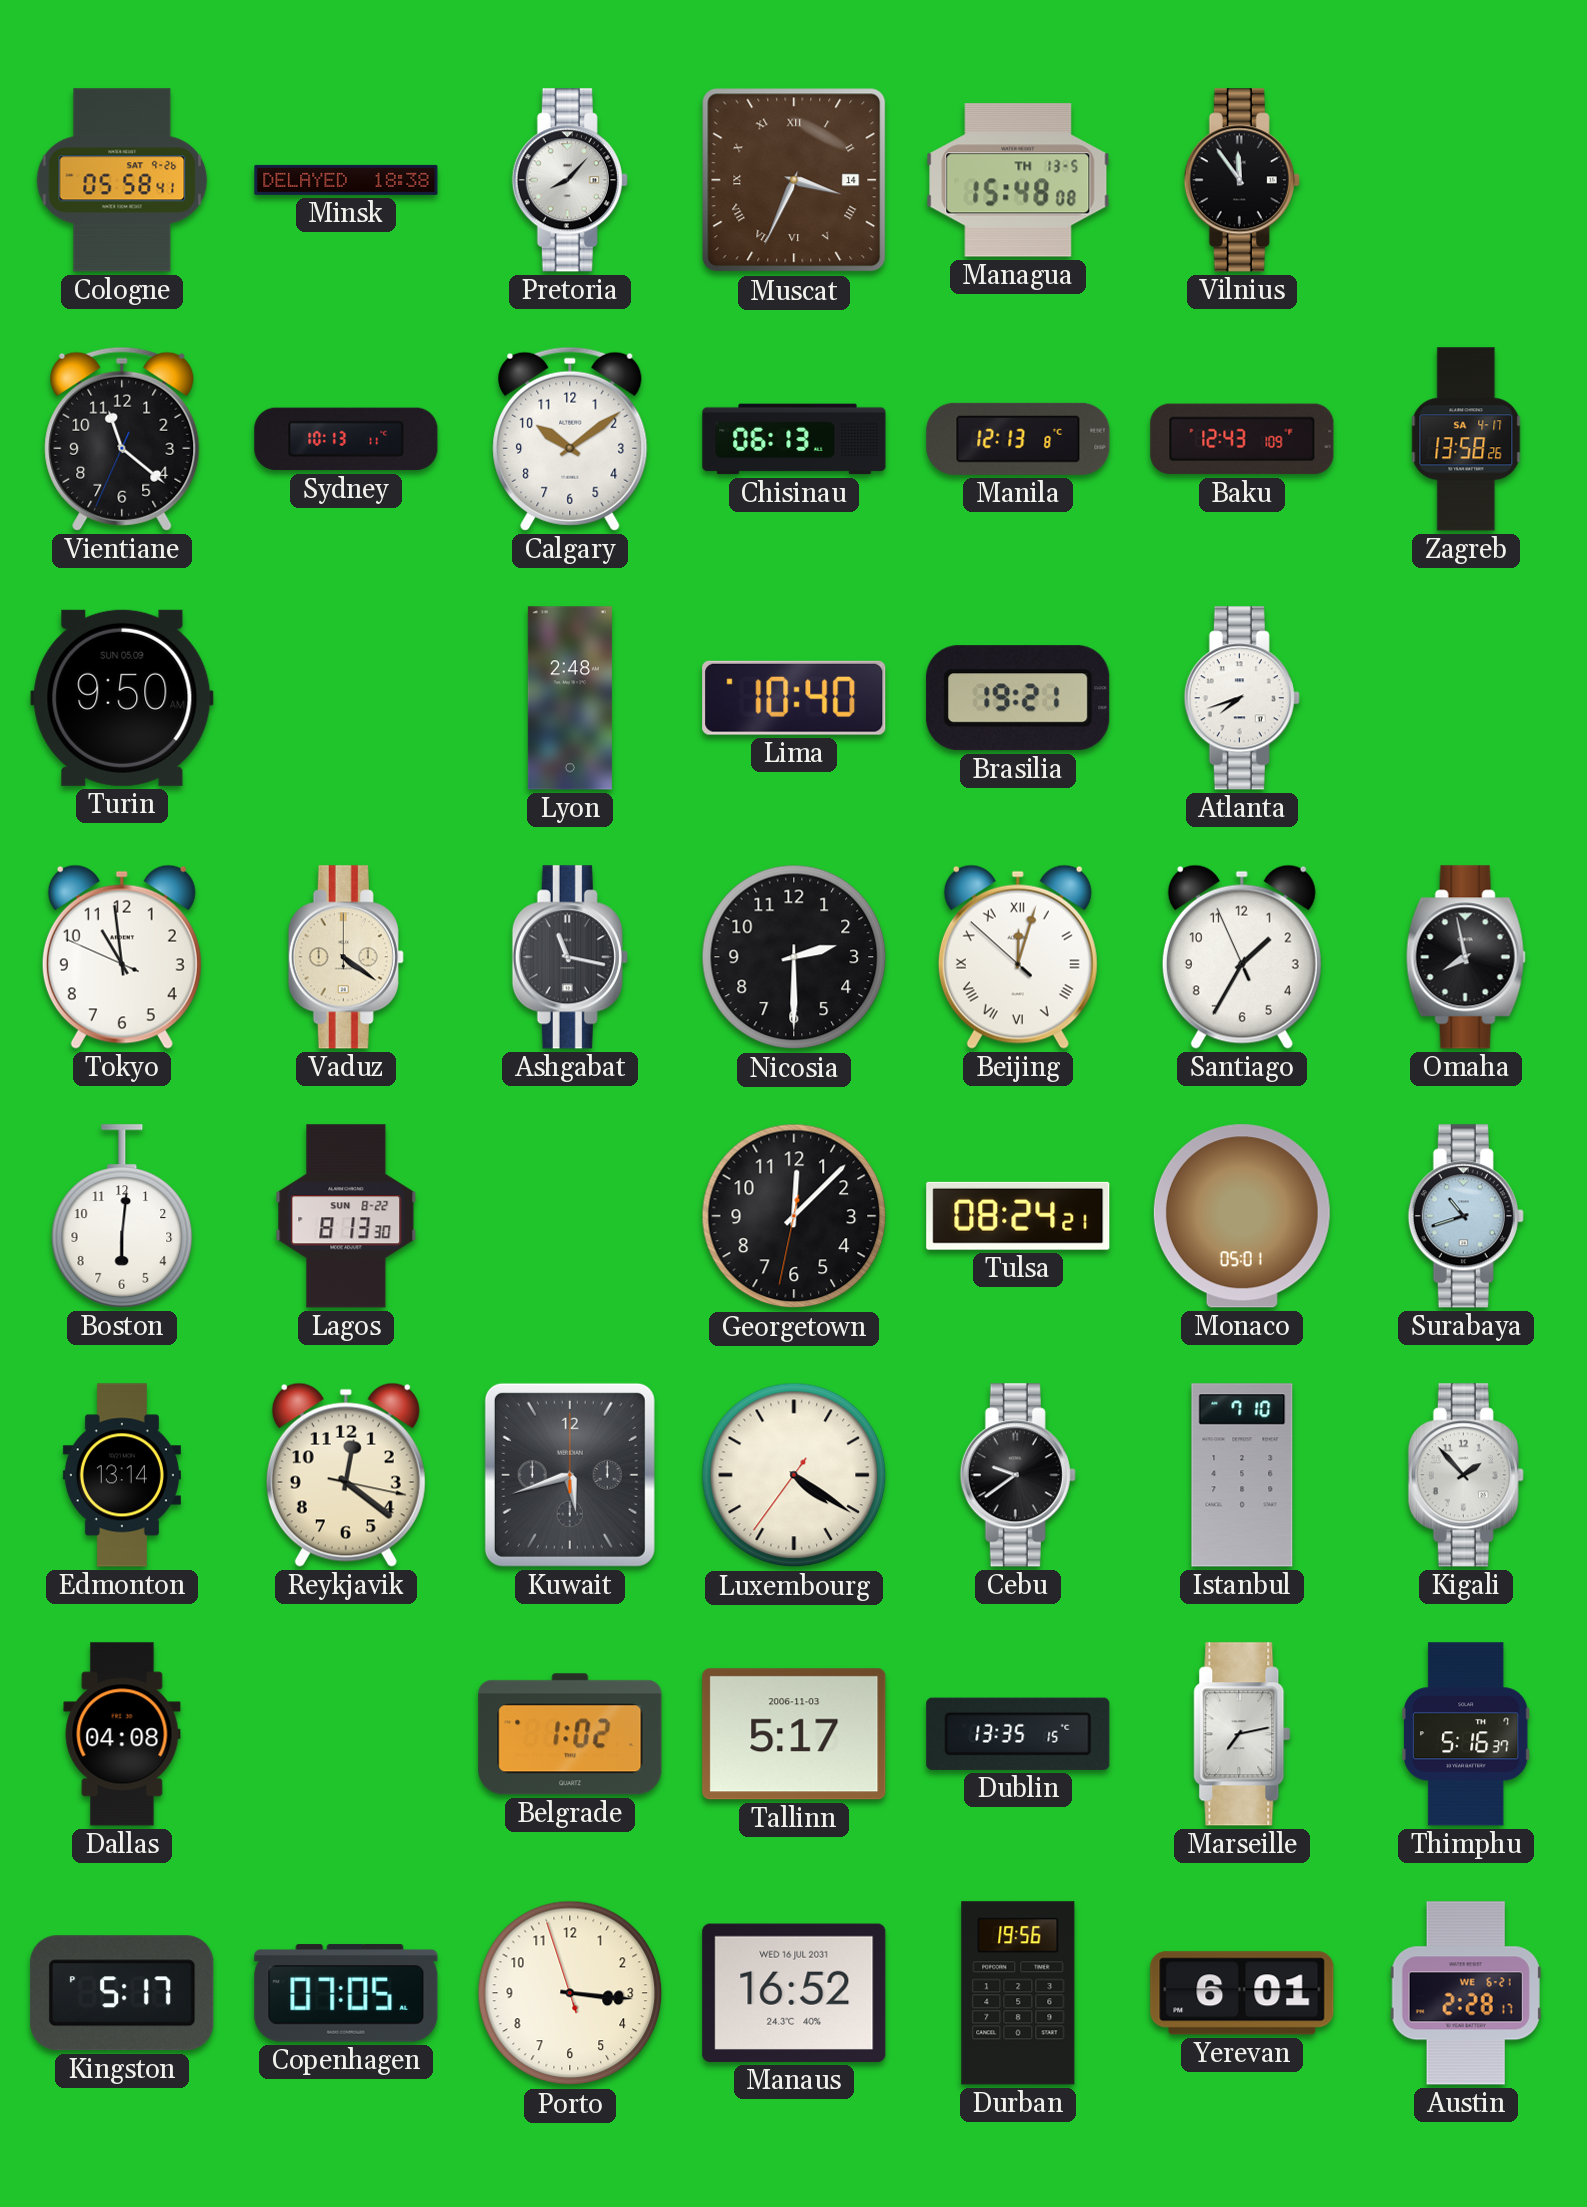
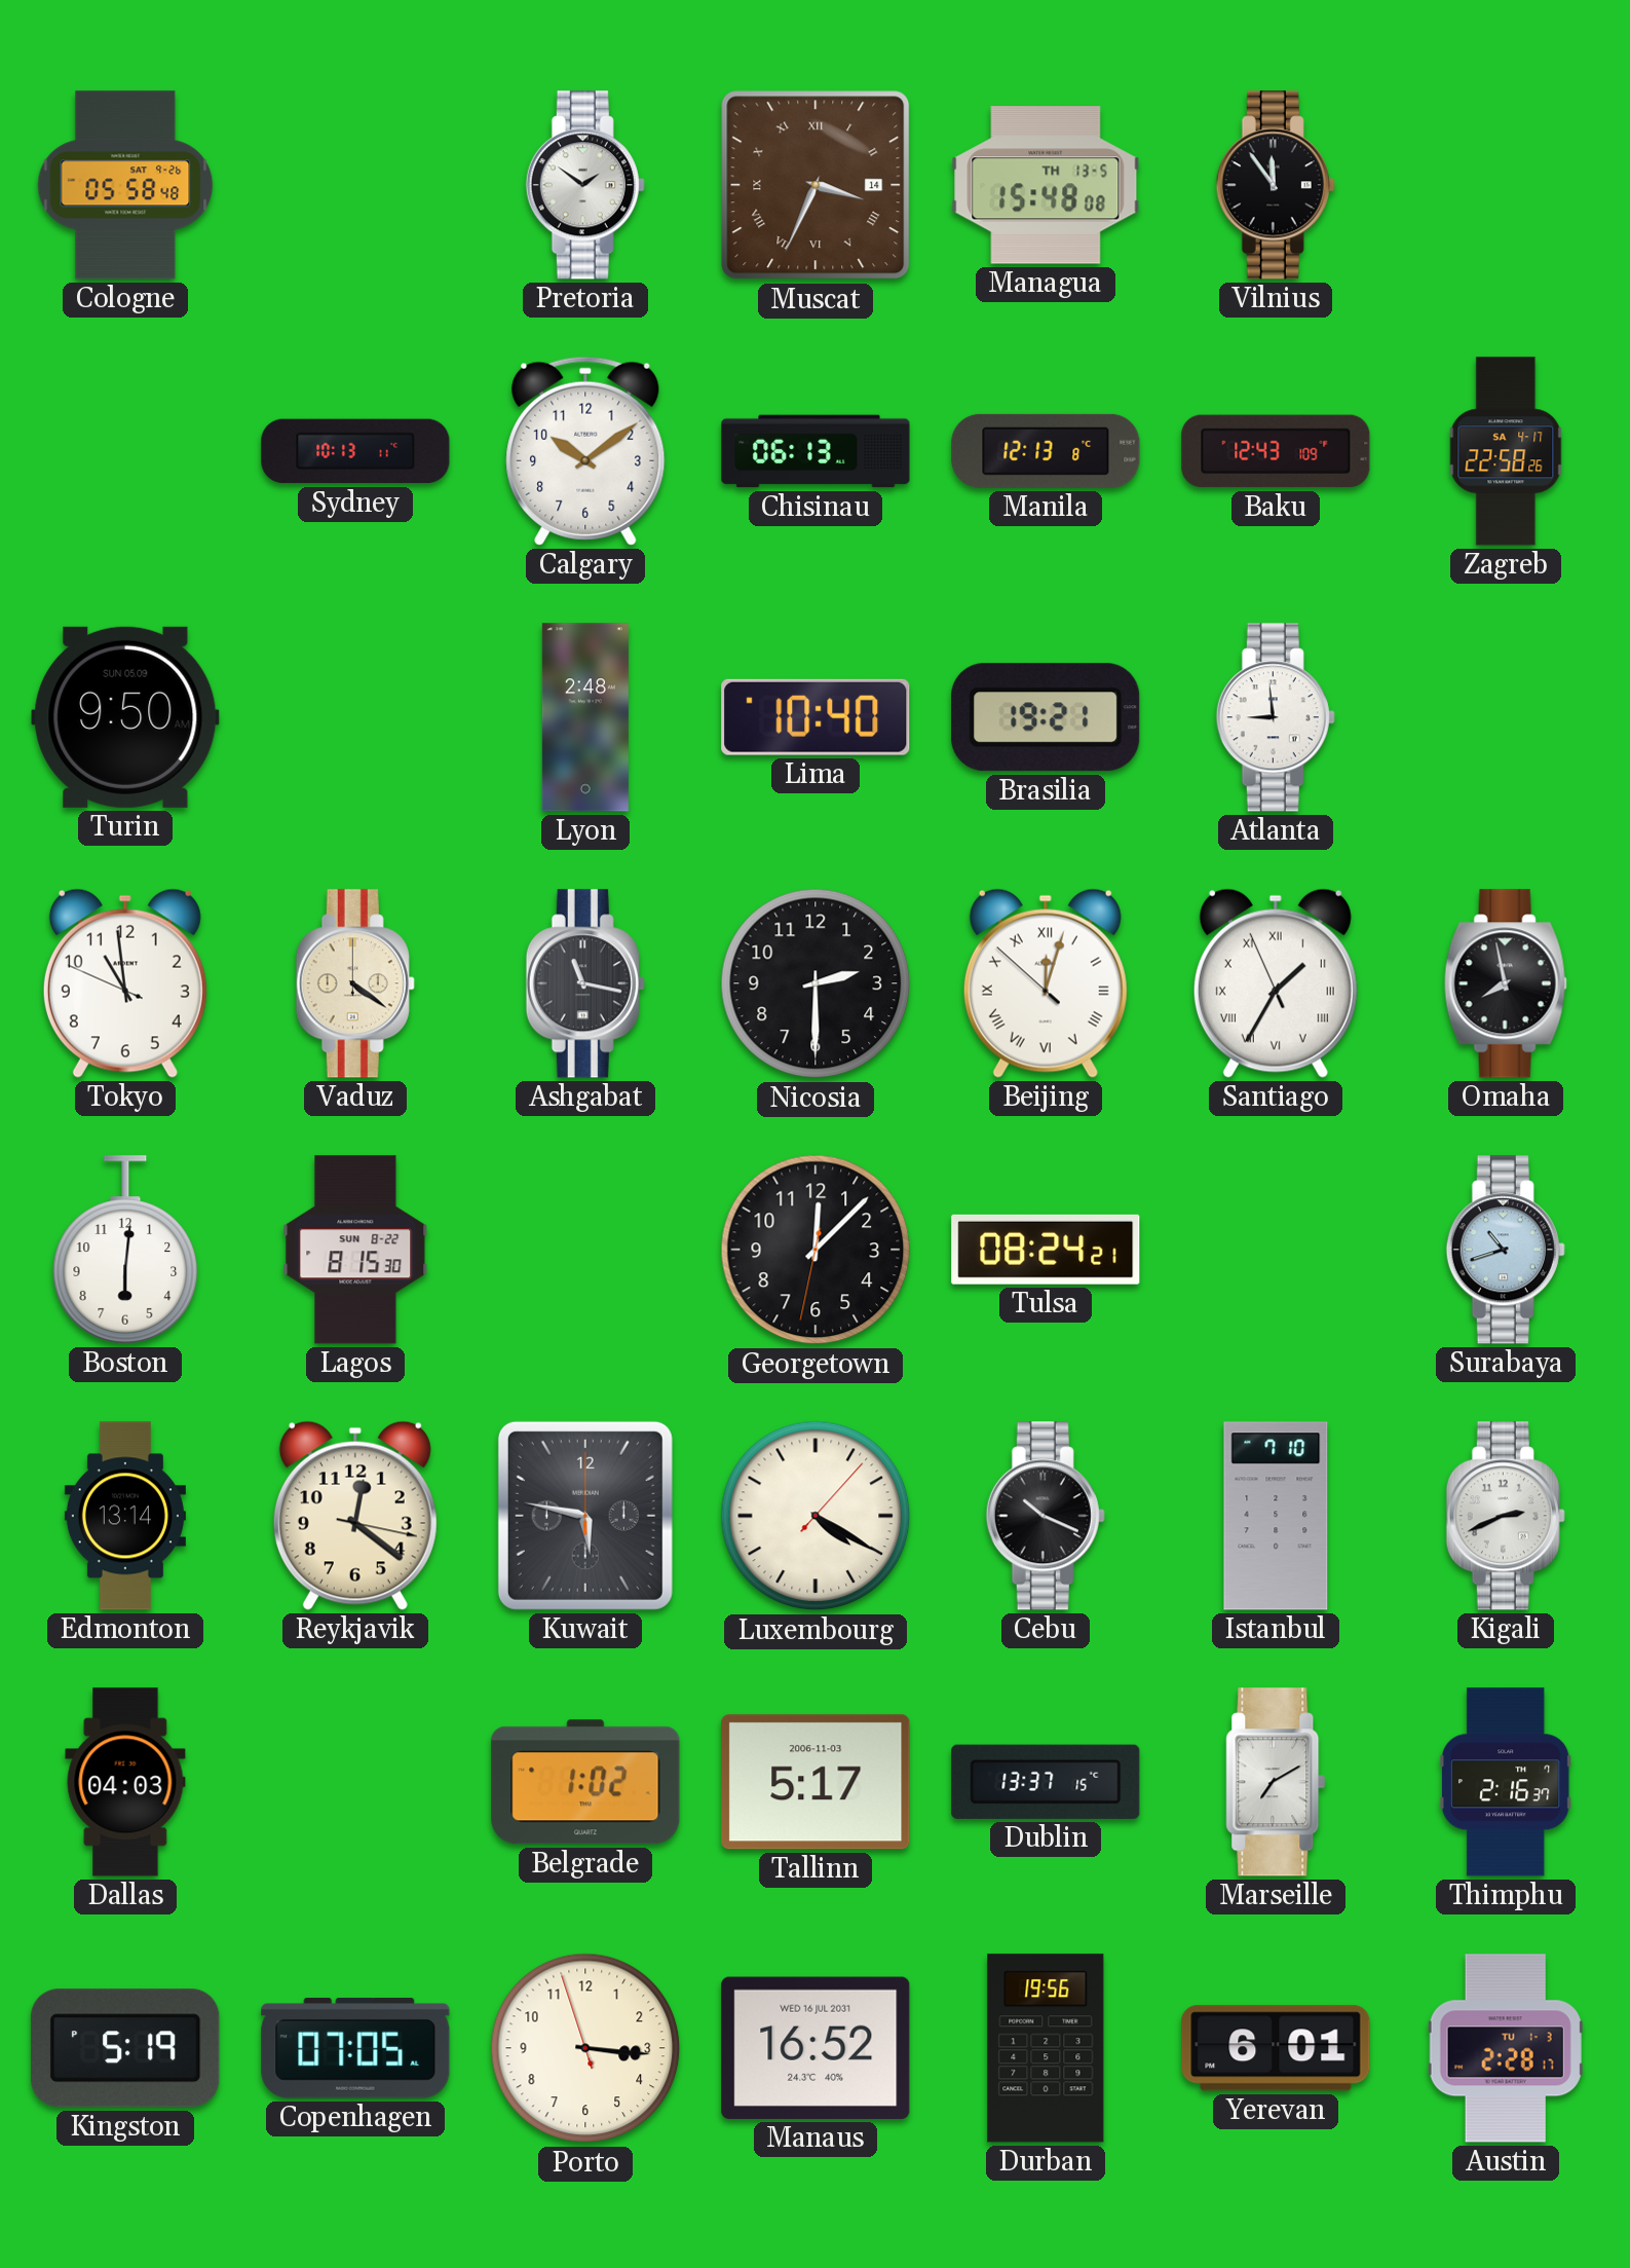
Cologne: 05:58:41 -> 05:58:48 (125, 185)
Minsk: 18:38 -> none (346, 180)
Pretoria: 8:07 -> 1:51 (585, 185)
Vientiane: 11:21 -> none (122, 439)
Zagreb: 13:58 -> 22:58 (1506, 451)
Atlanta: 7:42 -> 8:59 (1276, 717)
Santiago numerals: Arabic -> Roman (1276, 983)
Lagos: 8:13 -> 8:15 (355, 1250)
Monaco: 05:01 -> none (1242, 1216)
Kuwait: 5:42 -> 5:47 (585, 1516)
Luxembourg: 4:20:36 -> 4:20:07 (816, 1516)
Cebu: 9:39 -> 10:19 (1046, 1516)
Kigali: 1:53 -> 2:41 (1506, 1516)
Dallas: 04:08 -> 04:03 (125, 1782)
Dublin: 13:35 -> 13:37 (1046, 1782)
Marseille: 7:13 -> 7:10 (1276, 1782)
Thimphu: 5:16 -> 2:16 (1506, 1782)
Kingston: 5:17 -> 5:19 (125, 2048)
Austin date: WE 6-21 -> TU 1-3 (1506, 2048)
